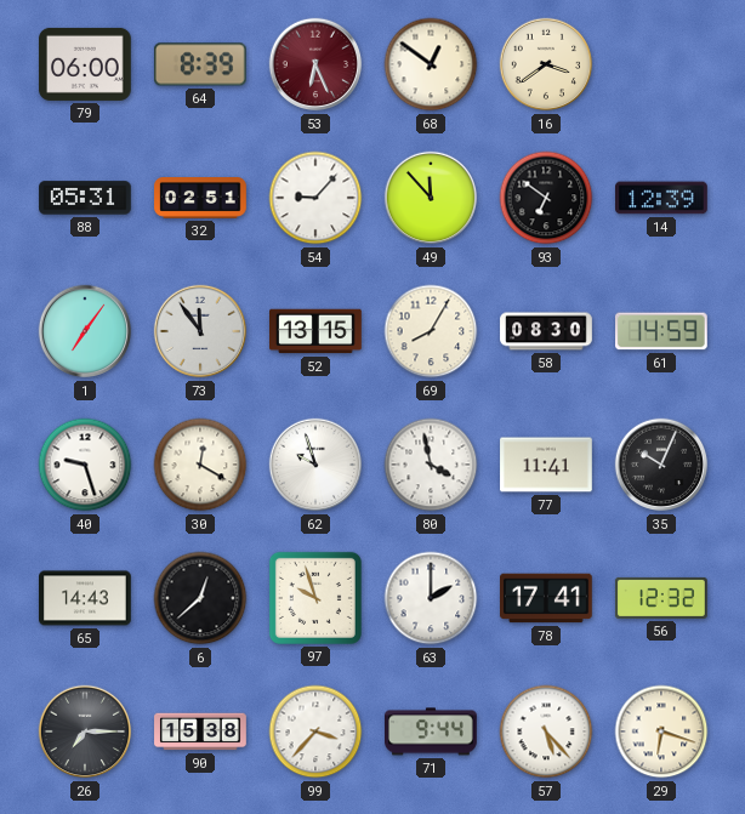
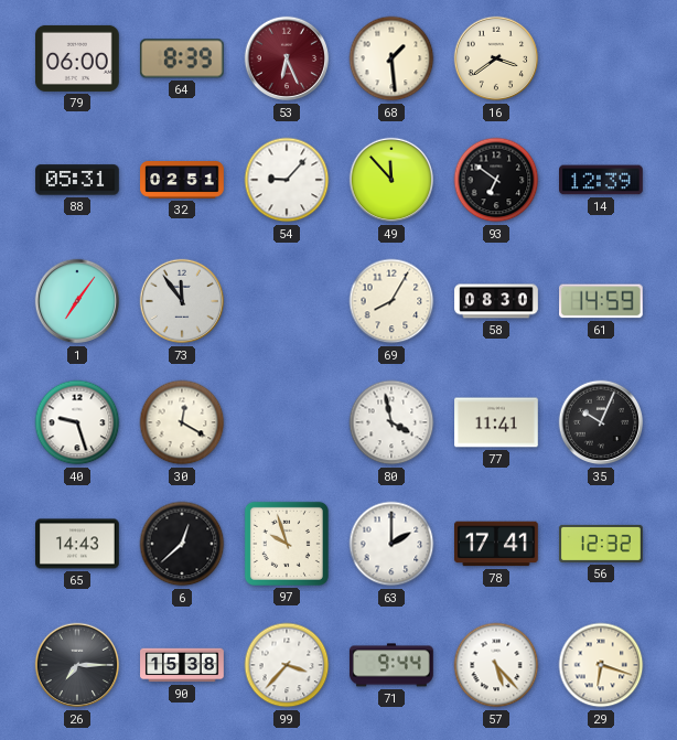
68: 12:51 -> 1:29 (391, 58)
52: 13:15 -> none (315, 331)
62: 9:57 -> none (315, 465)
